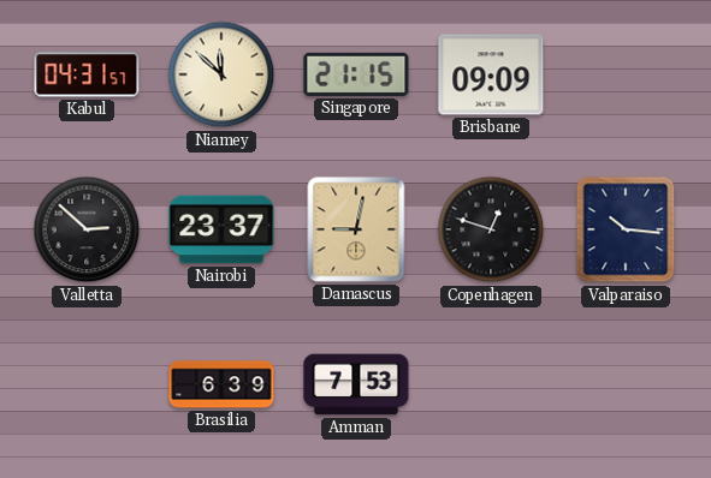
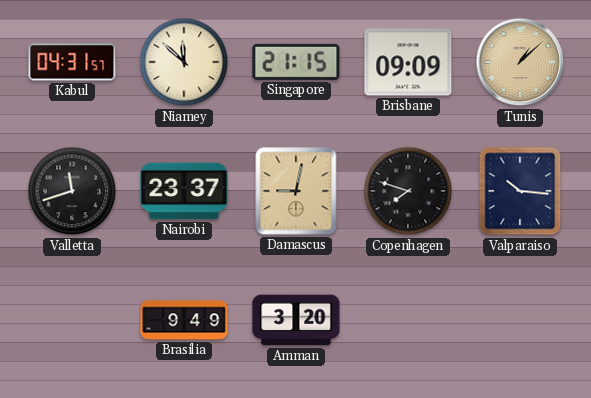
Tunis: none -> 1:08 (520, 62)
Valletta: 2:52 -> 11:42 (72, 191)
Copenhagen: 12:48 -> 7:48 (408, 191)
Brasilia: 6:39 -> 9:49 (184, 320)
Amman: 7:53 -> 3:20 (296, 320)
